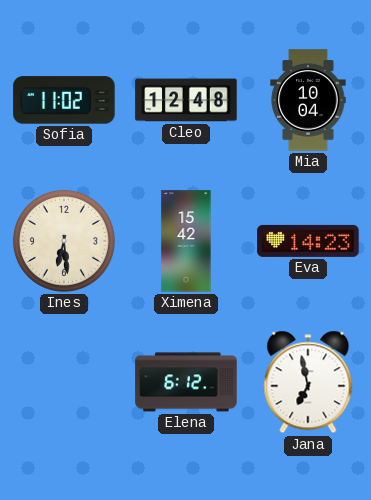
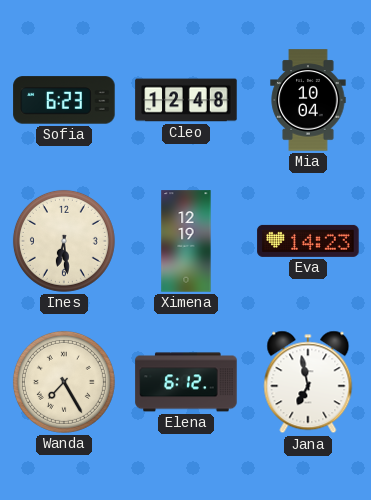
Sofia: 11:02 -> 6:23 (64, 100)
Ximena: 15:42 -> 12:19 (186, 241)
Wanda: none -> 7:25 (64, 382)
